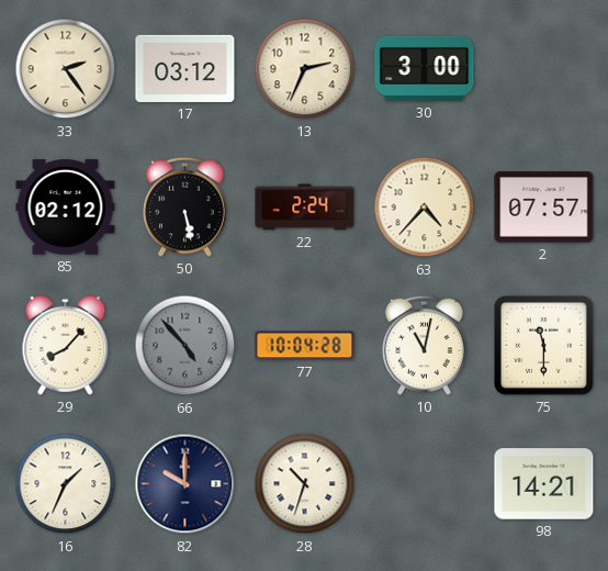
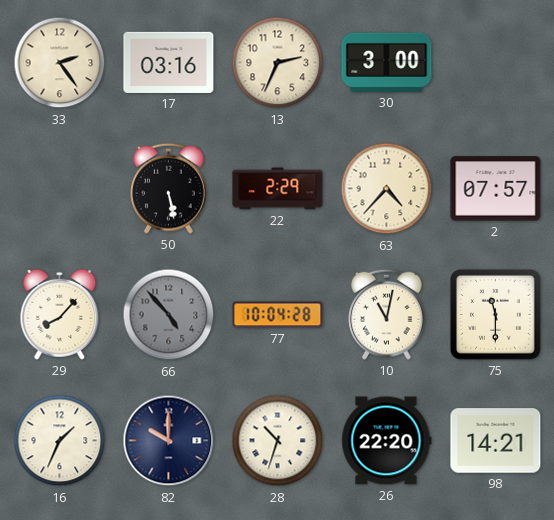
17: 03:12 -> 03:16 (169, 62)
85: 02:12 -> none (66, 208)
22: 2:24 -> 2:29 (278, 189)
26: none -> 22:20 (387, 441)
